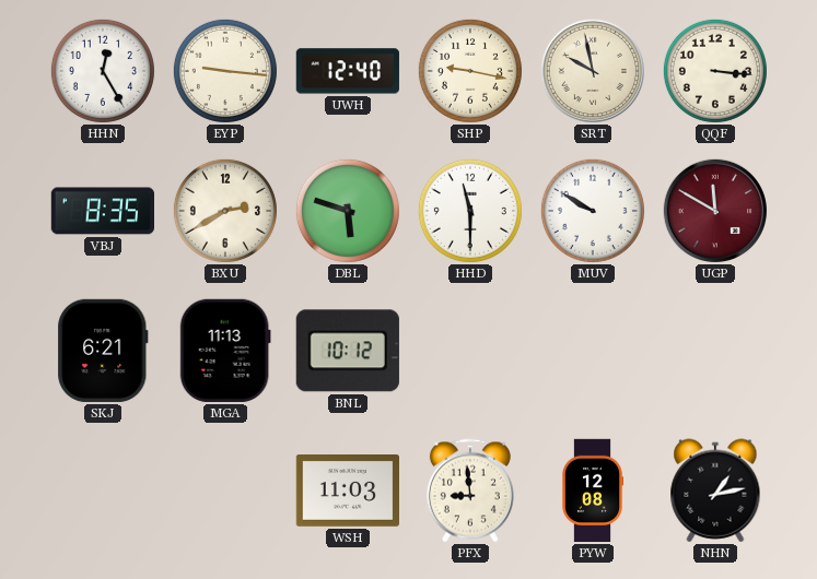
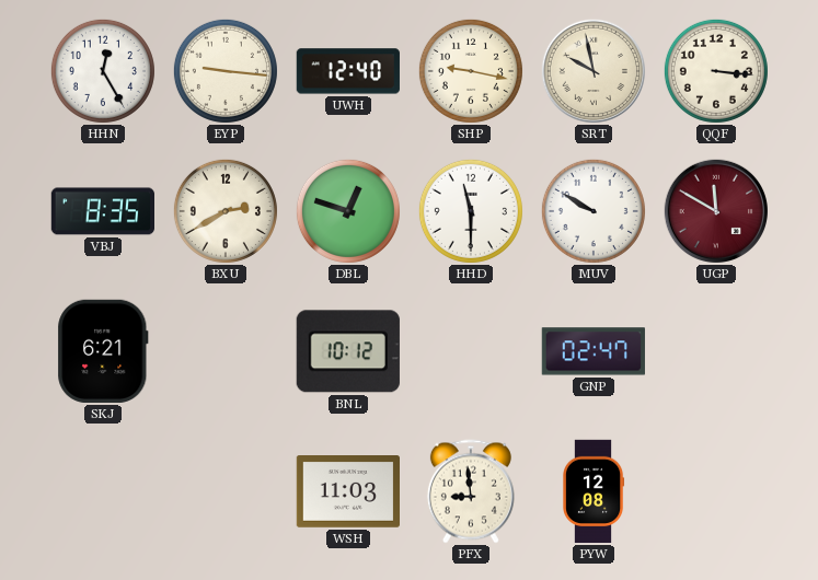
DBL: 5:48 -> 12:48 (348, 211)
MGA: 11:13 -> none (225, 351)
GNP: none -> 02:47 (594, 351)
NHN: 1:13 -> none (715, 491)
